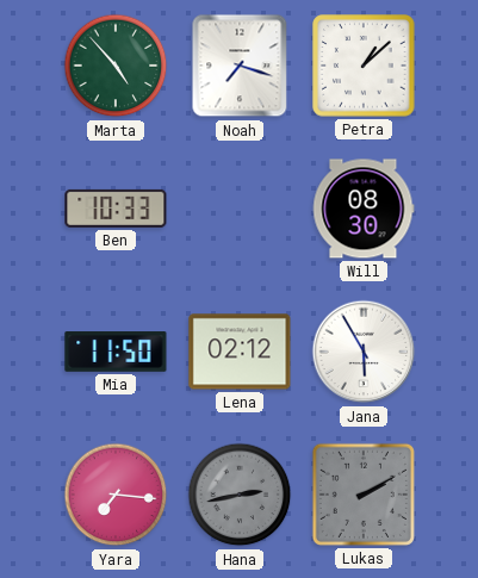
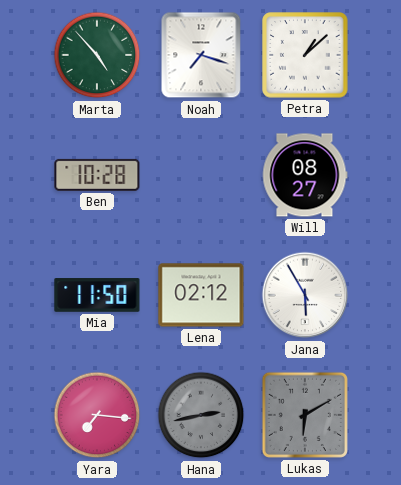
Ben: 10:33 -> 10:28 (97, 175)
Will: 08:30 -> 08:27 (305, 175)
Lukas: 2:10 -> 6:10 (305, 415)
